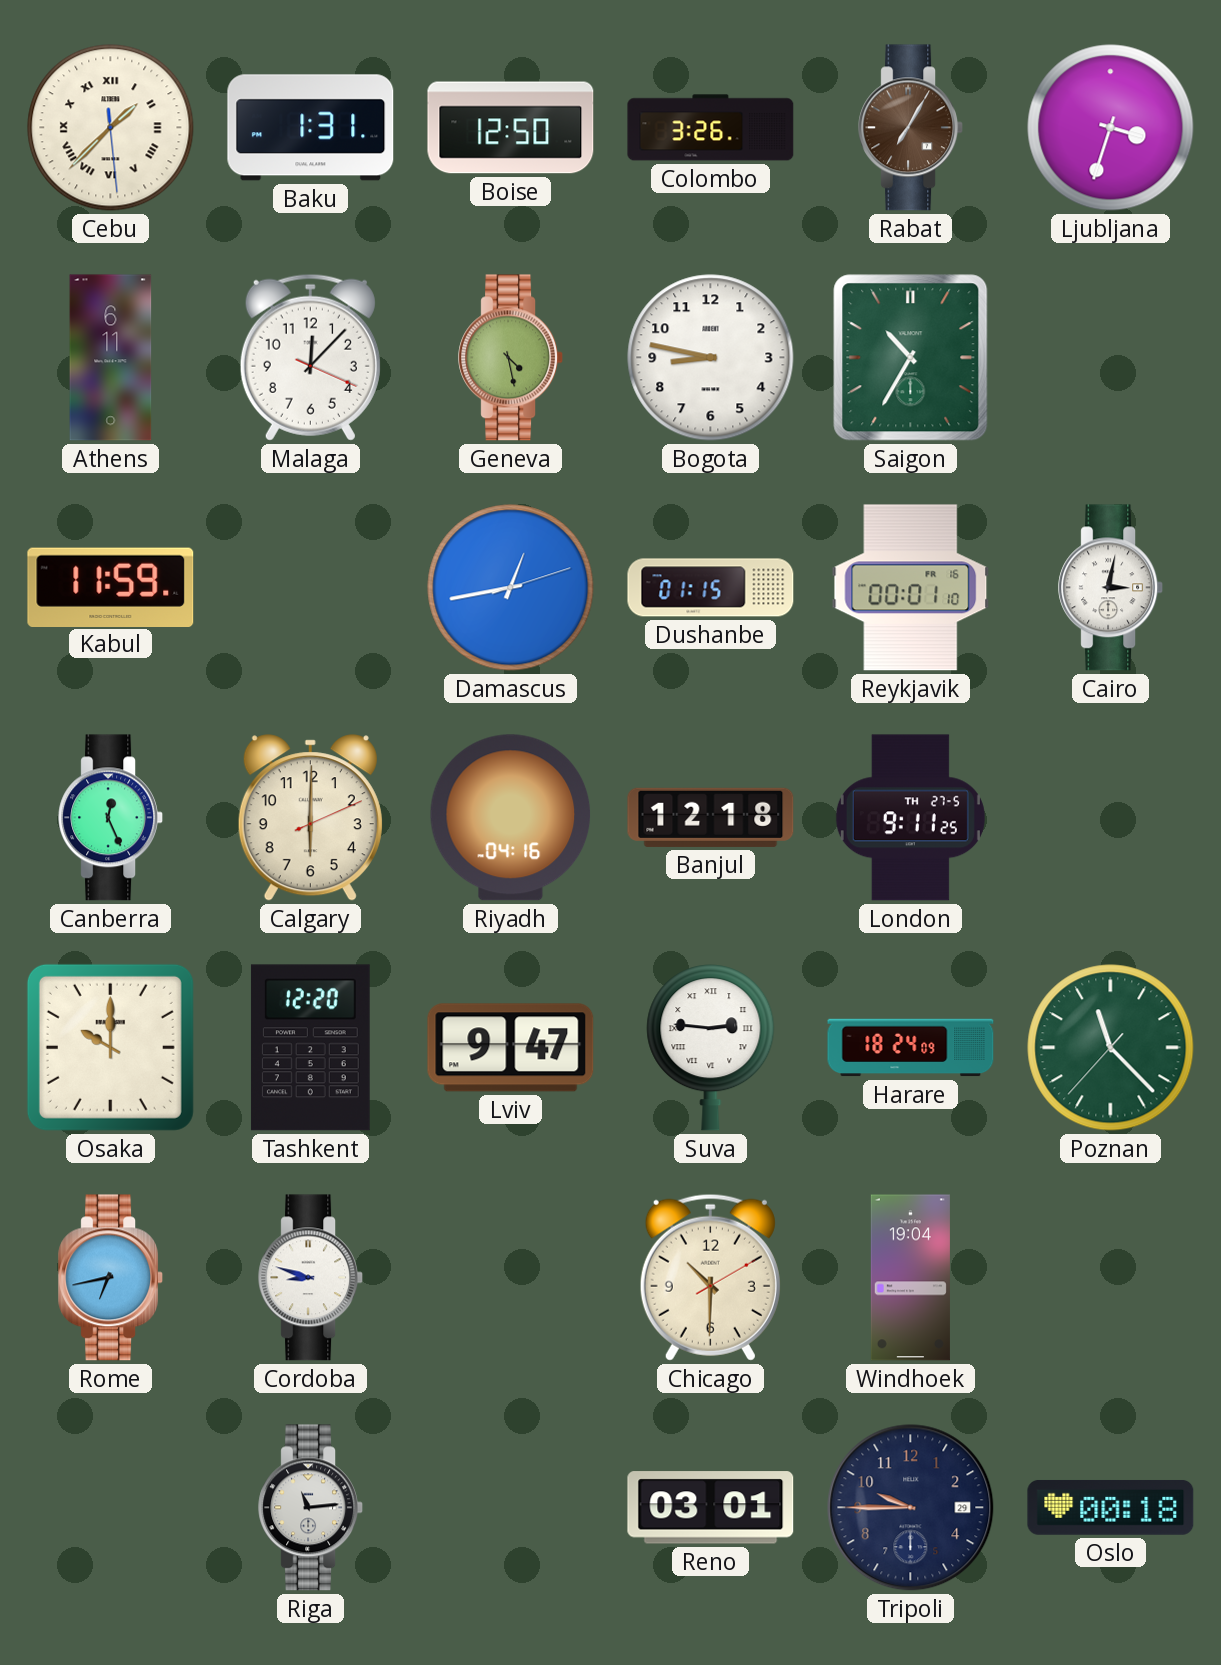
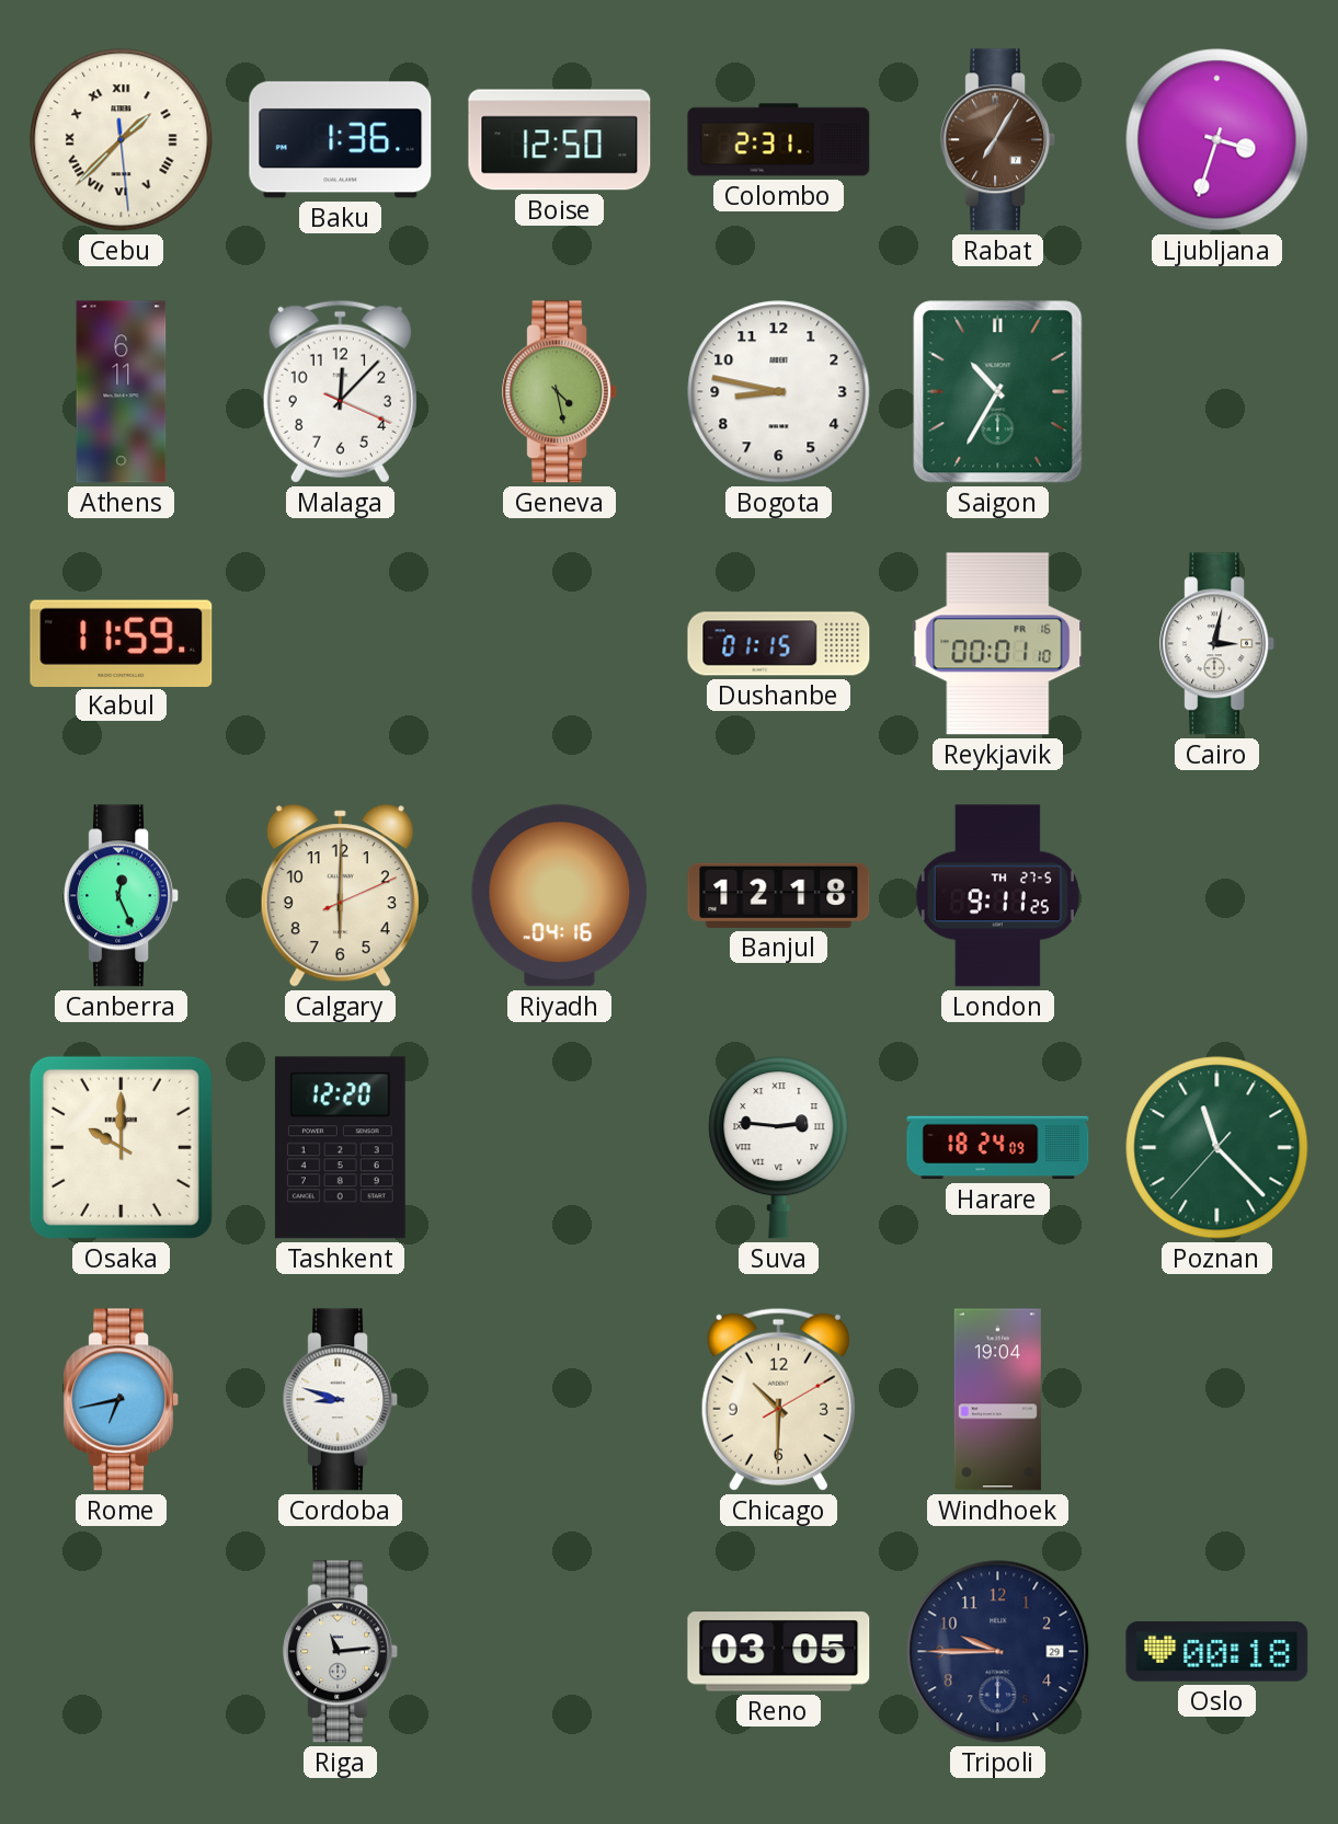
Baku: 1:31 -> 1:36 (341, 140)
Colombo: 3:26 -> 2:31 (779, 140)
Damascus: 12:43 -> none (511, 588)
Lviv: 9:47 -> none (511, 1048)
Reno: 03:01 -> 03:05 (779, 1652)
